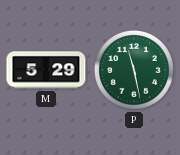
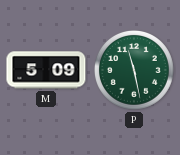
M: 5:29 -> 5:09 (46, 70)
